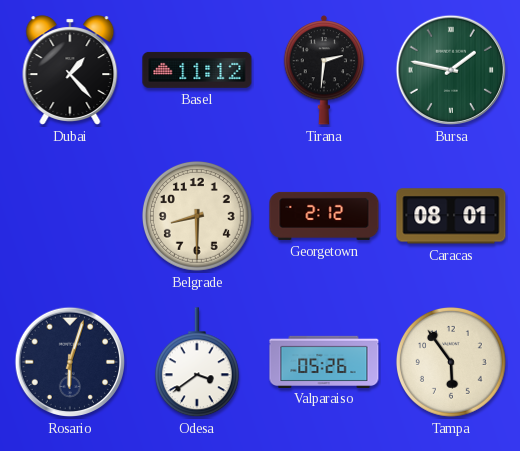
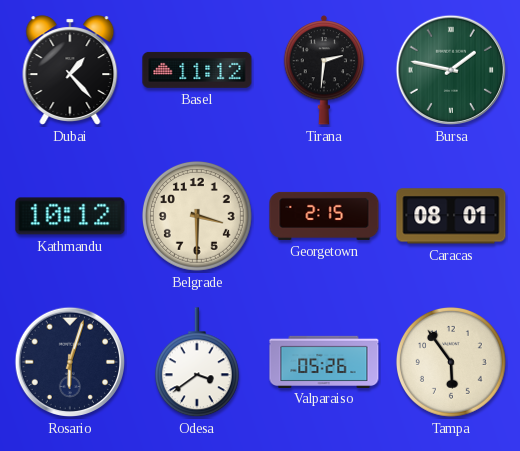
Kathmandu: none -> 10:12 (70, 216)
Belgrade: 8:30 -> 3:30 (197, 216)
Georgetown: 2:12 -> 2:15 (324, 216)
